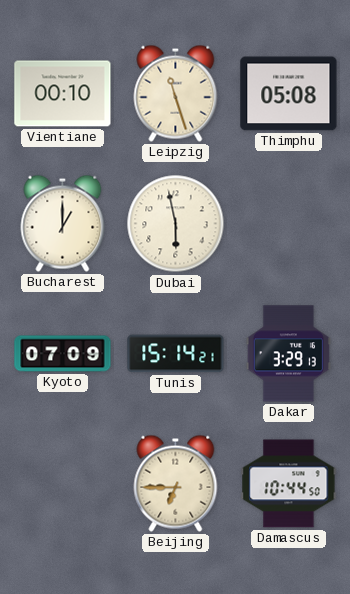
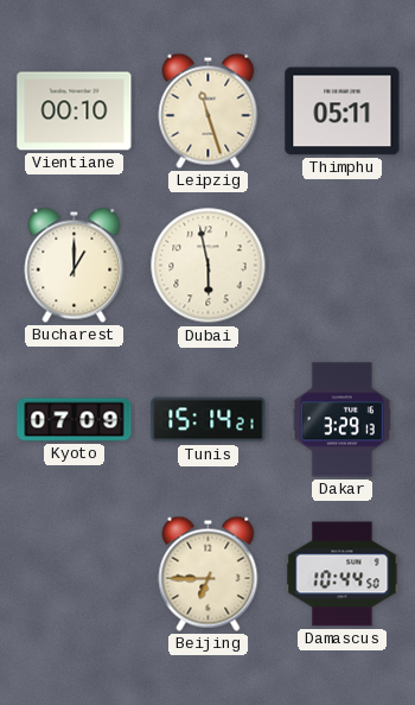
Thimphu: 05:08 -> 05:11 (343, 112)
